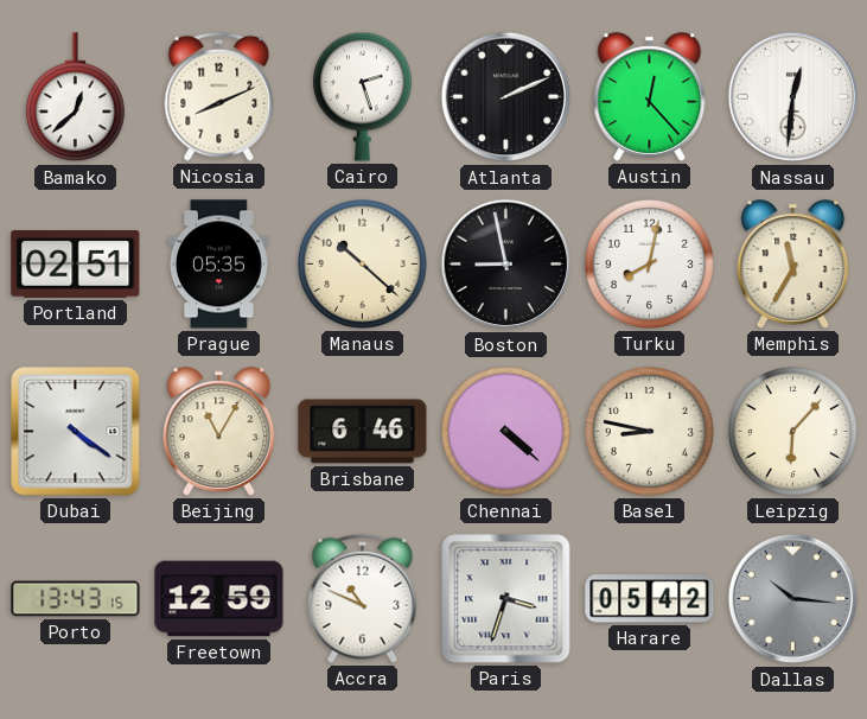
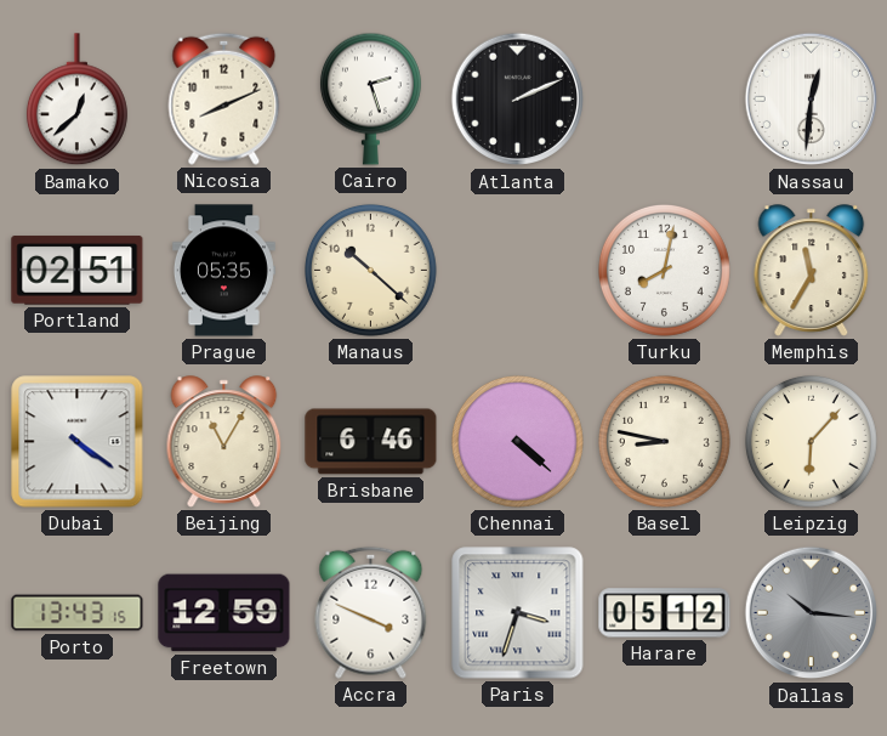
Austin: 12:23 -> none (650, 97)
Boston: 8:58 -> none (506, 265)
Accra: 10:49 -> 3:49 (371, 612)
Harare: 05:42 -> 05:12 (665, 613)
